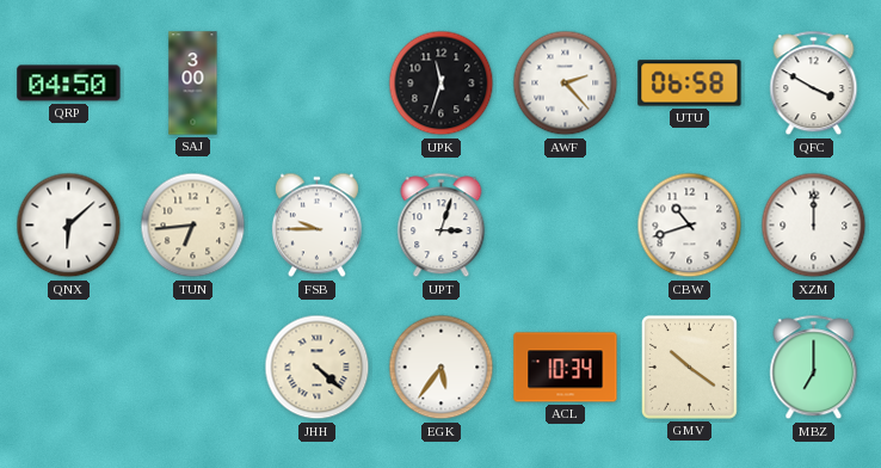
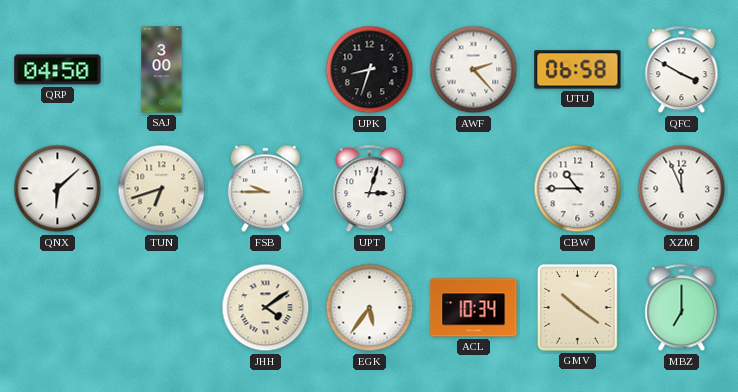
UPK: 11:33 -> 8:33 (370, 70)
TUN: 6:44 -> 6:42 (162, 189)
CBW: 10:42 -> 10:45 (578, 189)
XZM: 12:00 -> 11:56 (682, 189)
JHH: 4:22 -> 4:09 (266, 308)
